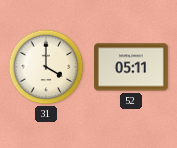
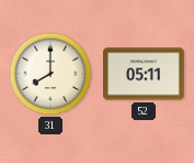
31: 4:00 -> 8:00 (50, 74)
